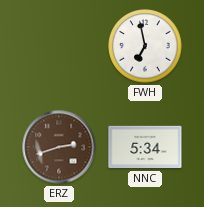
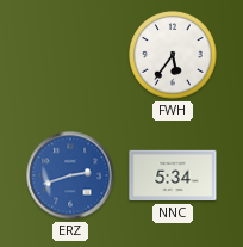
FWH: 6:58 -> 5:36 (173, 55)
ERZ dial: brown -> blue (70, 175)
